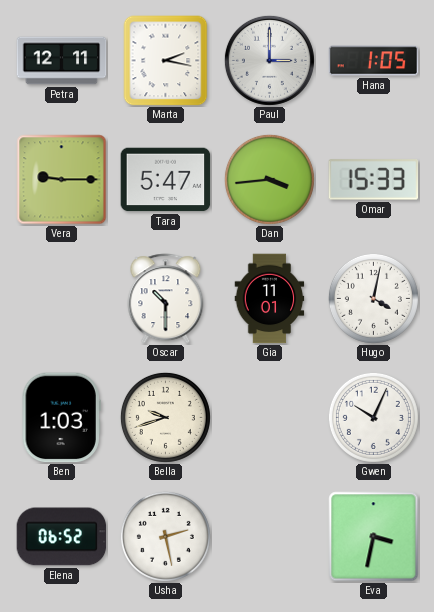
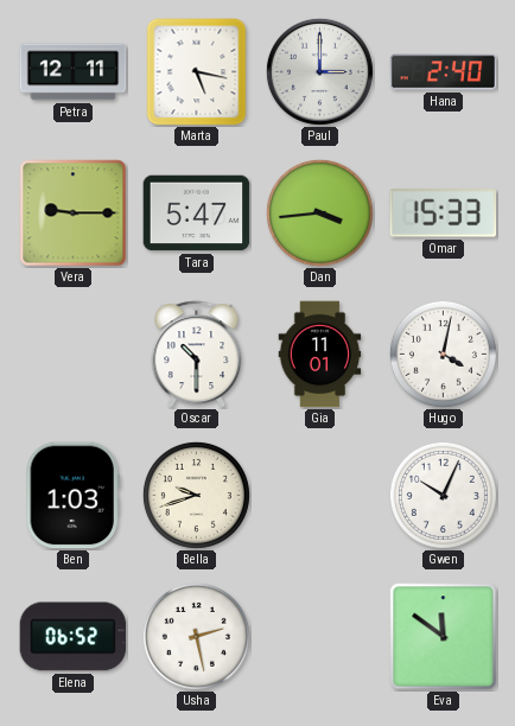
Marta: 2:17 -> 5:17 (197, 72)
Hana: 1:05 -> 2:40 (444, 72)
Eva: 3:32 -> 11:51 (444, 637)
